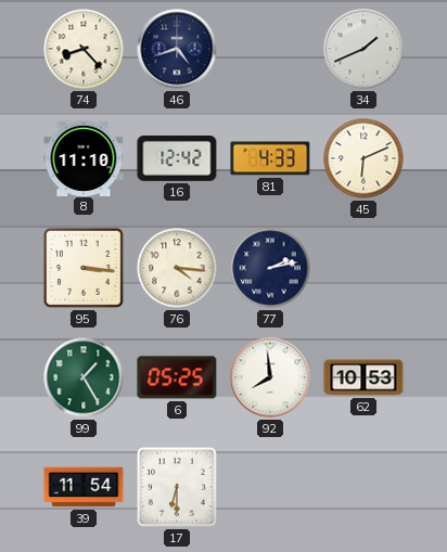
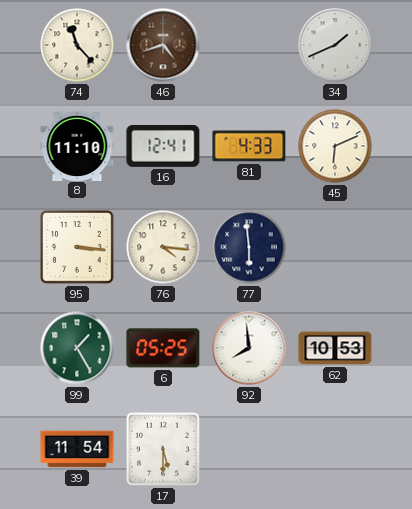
74: 8:23 -> 11:23 (77, 45)
46 dial: navy -> brown (163, 45)
16: 12:42 -> 12:41 (163, 147)
77: 2:13 -> 5:59 (249, 247)
17: 6:30 -> 5:30 (164, 450)
